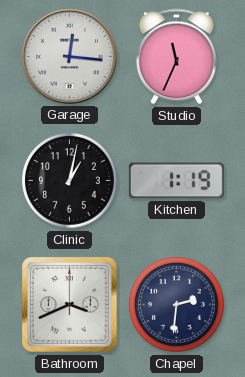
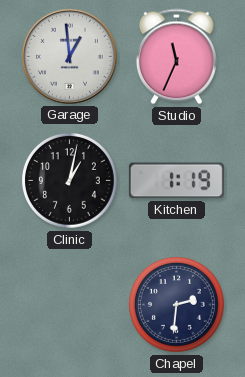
Garage: 12:16 -> 12:59 (69, 56)
Bathroom: 3:41 -> none (70, 305)
